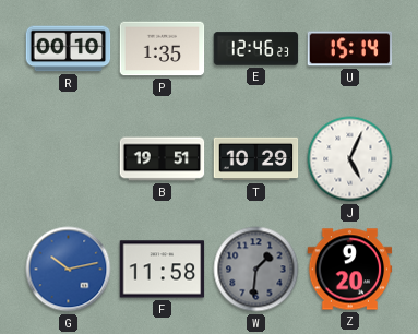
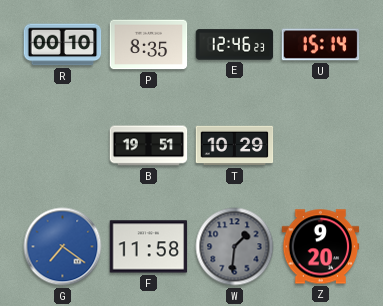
P: 1:35 -> 8:35 (149, 45)
J: 5:04 -> none (350, 159)
G: 10:13 -> 7:21 (63, 247)
